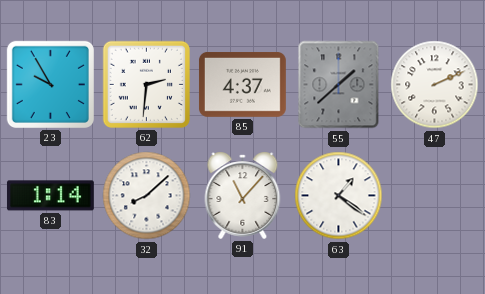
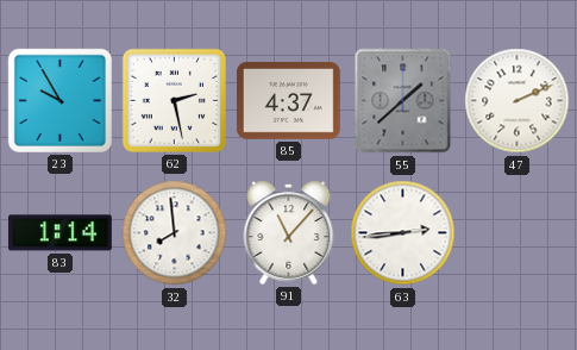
62: 2:31 -> 2:28 (174, 100)
32: 8:08 -> 7:59 (175, 233)
63: 1:21 -> 2:44 (403, 233)
